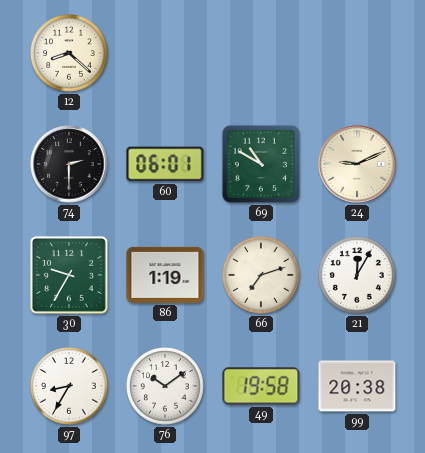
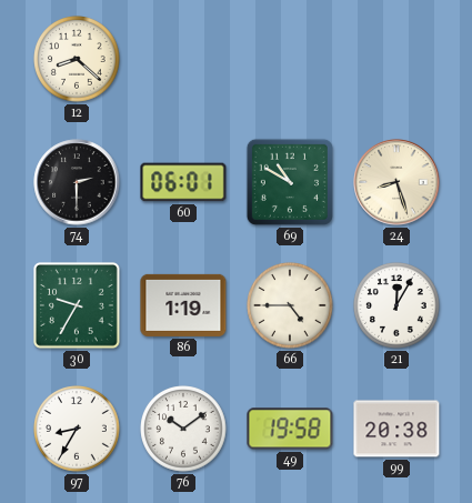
24: 9:11 -> 8:27 (396, 182)
66: 7:12 -> 4:45 (290, 305)
